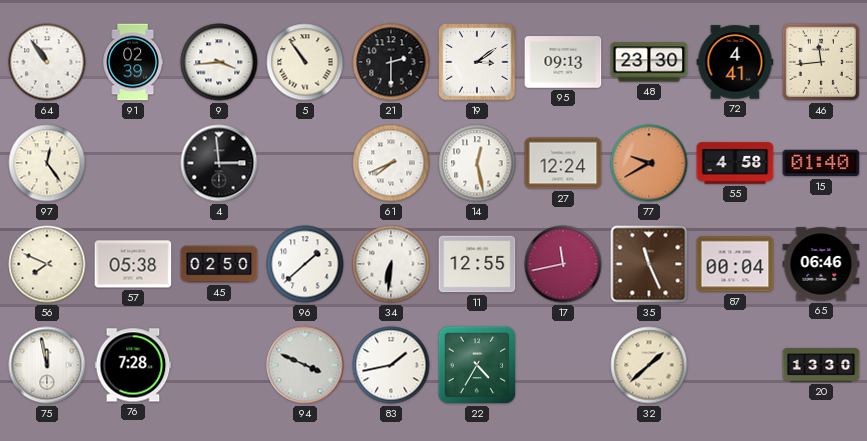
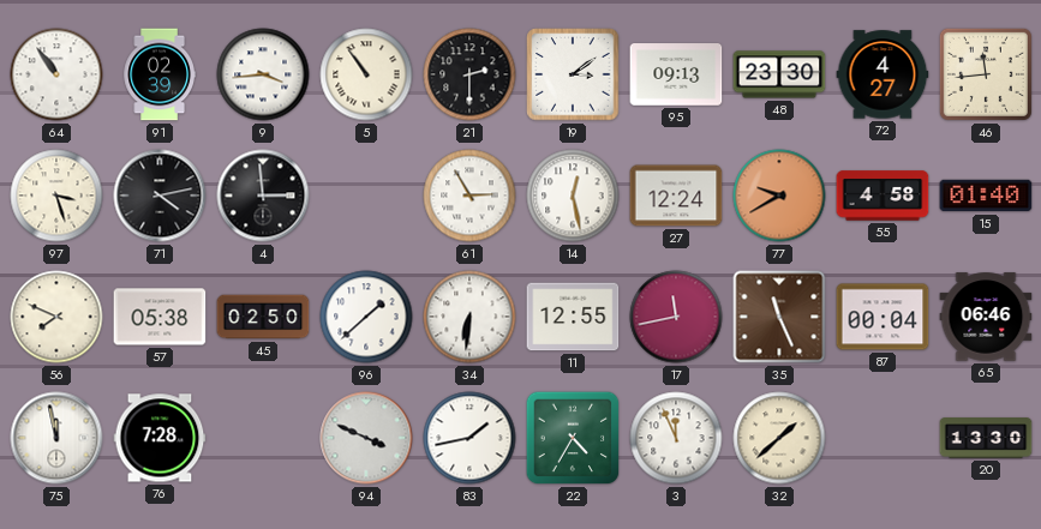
72: 4:41 -> 4:27 (883, 74)
97: 12:24 -> 3:27 (56, 196)
71: none -> 4:13 (160, 196)
61: 7:41 -> 2:55 (469, 196)
3: none -> 11:56 (676, 438)
